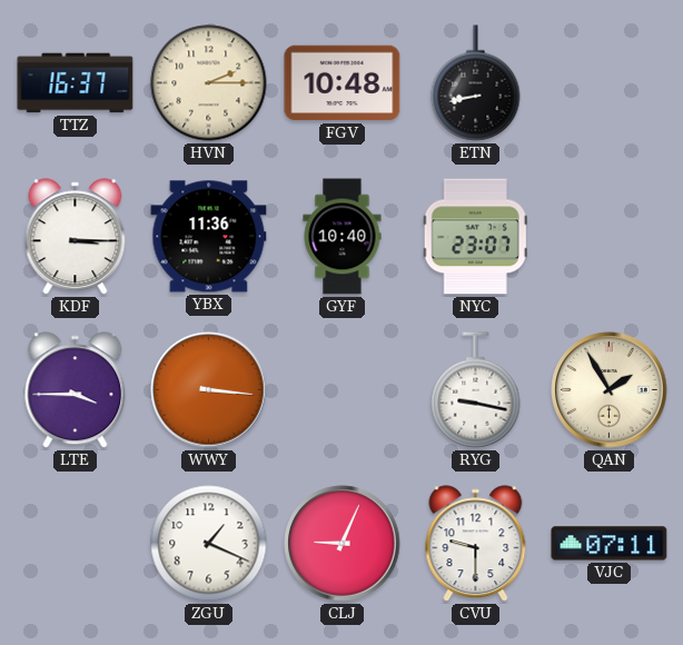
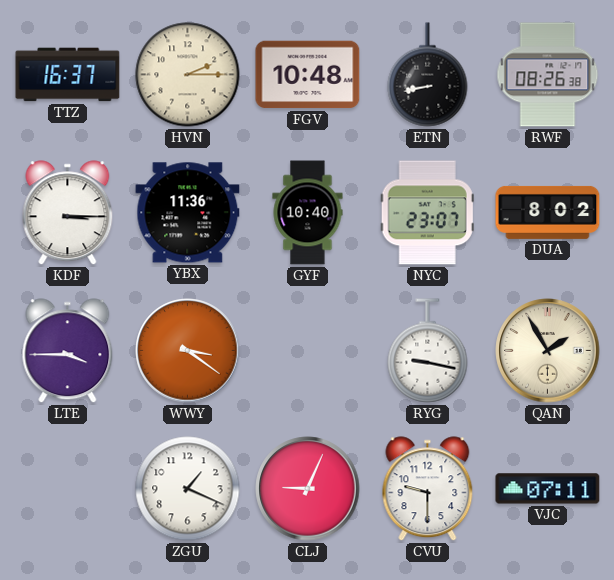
RWF: none -> 08:26 (548, 75)
DUA: none -> 8:02 (548, 212)
WWY: 3:16 -> 3:21 (188, 351)
